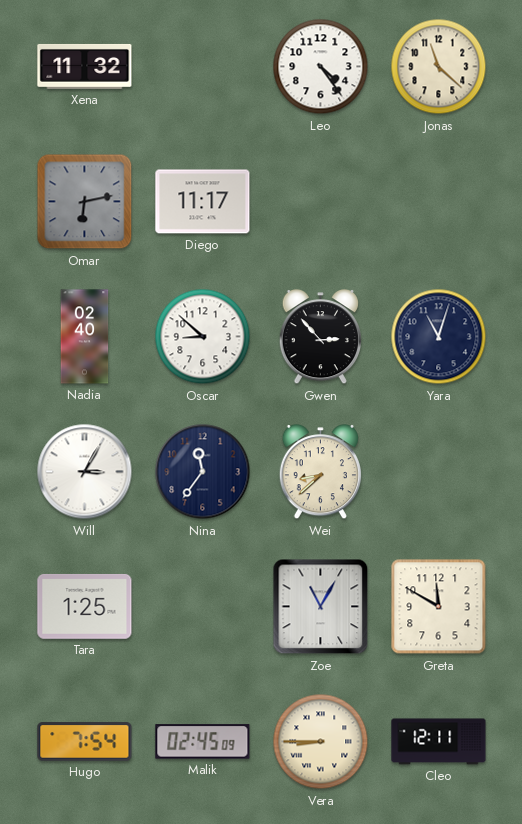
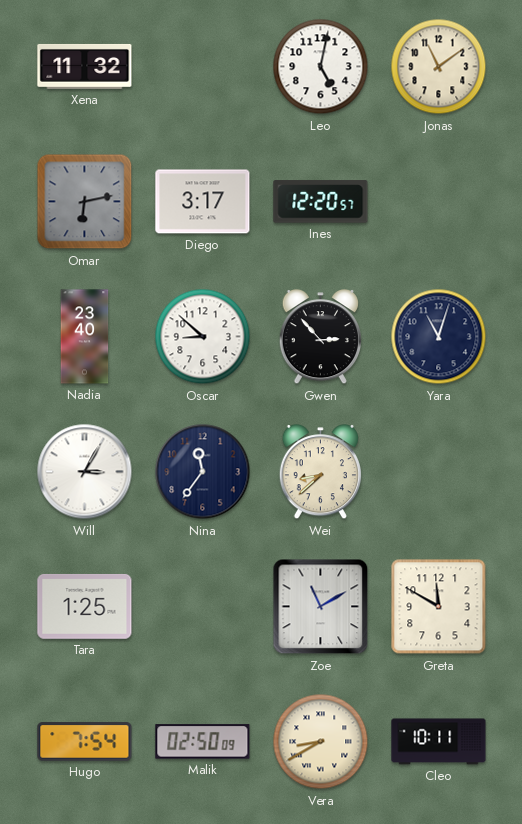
Leo: 4:24 -> 5:02 (321, 67)
Jonas: 11:22 -> 11:09 (439, 67)
Diego: 11:17 -> 3:17 (203, 202)
Ines: none -> 12:20 (321, 202)
Nadia: 02:40 -> 23:40 (85, 337)
Zoe: 11:05 -> 11:10 (321, 607)
Malik: 02:45 -> 02:50 (203, 742)
Vera: 8:45 -> 8:40 (321, 742)
Cleo: 12:11 -> 10:11 (439, 742)
